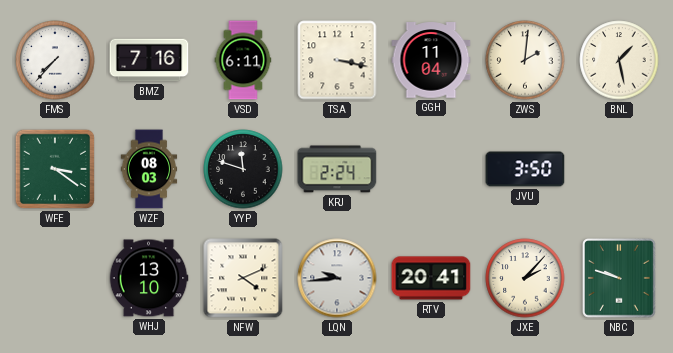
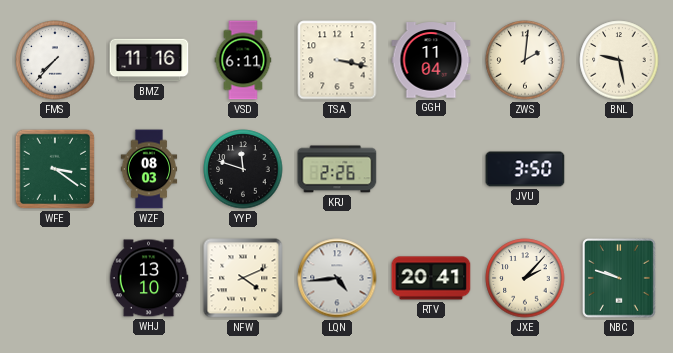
BMZ: 7:16 -> 11:16 (149, 60)
BNL: 1:28 -> 9:28 (619, 60)
KRJ: 2:24 -> 2:26 (337, 169)
LQN: 9:44 -> 4:44 (337, 278)
